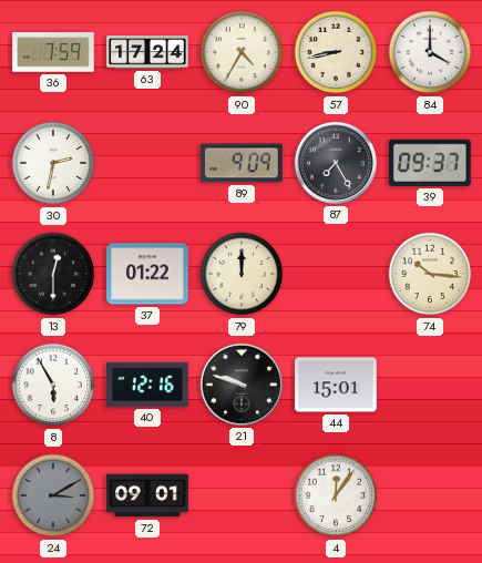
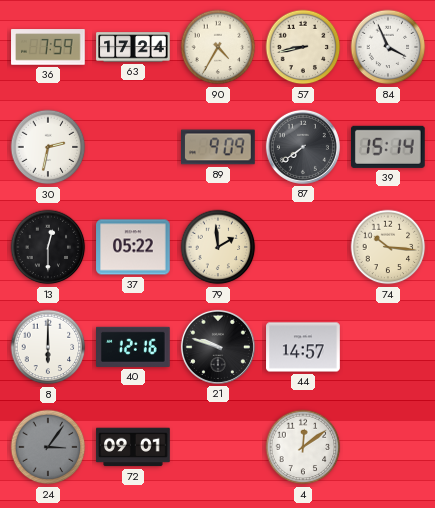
84: 4:00 -> 3:56 (388, 47)
87: 7:25 -> 7:39 (303, 147)
39: 09:37 -> 15:14 (389, 147)
37: 01:22 -> 05:22 (133, 247)
79: 12:00 -> 1:59 (218, 247)
8: 5:55 -> 6:00 (48, 347)
44: 15:01 -> 14:57 (303, 347)
24: 3:10 -> 3:06 (48, 447)
4: 12:06 -> 12:09 (303, 447)
